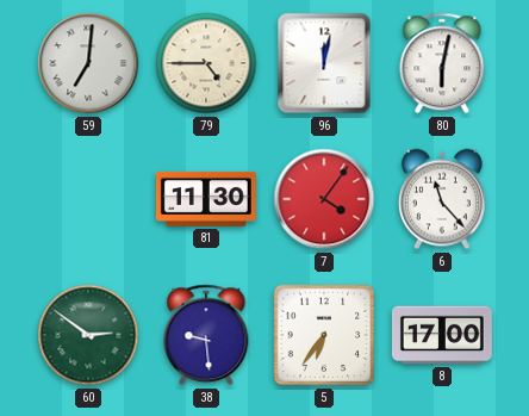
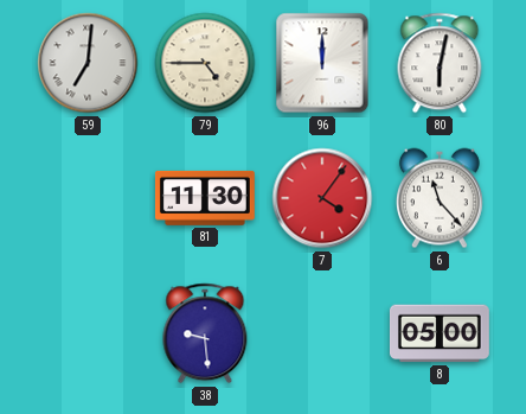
96: 12:02 -> 12:00 (322, 63)
60: 2:51 -> none (88, 335)
5: 6:36 -> none (324, 335)
8: 17:00 -> 05:00 (440, 333)
